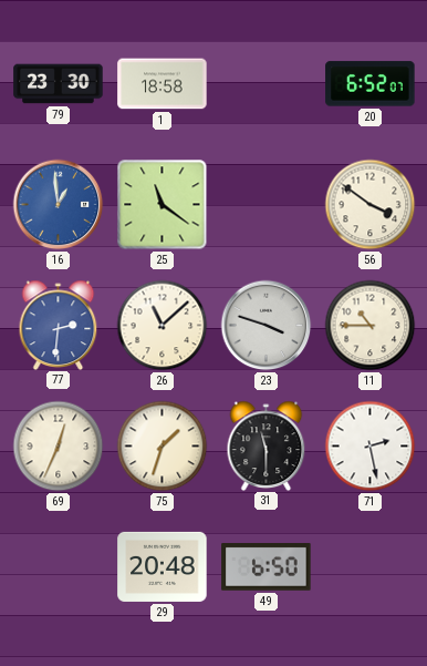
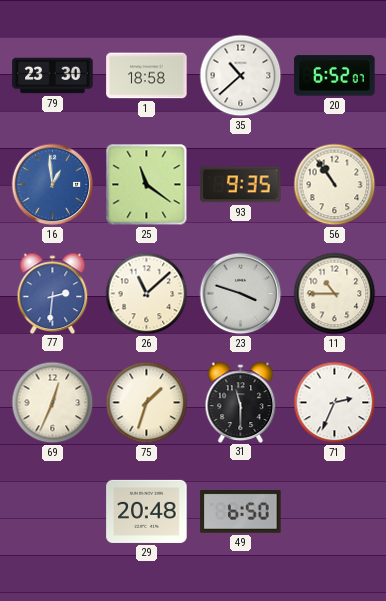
35: none -> 10:38 (241, 76)
93: none -> 9:35 (241, 185)
56: 3:51 -> 10:54 (335, 185)
71: 2:28 -> 2:34 (335, 403)
